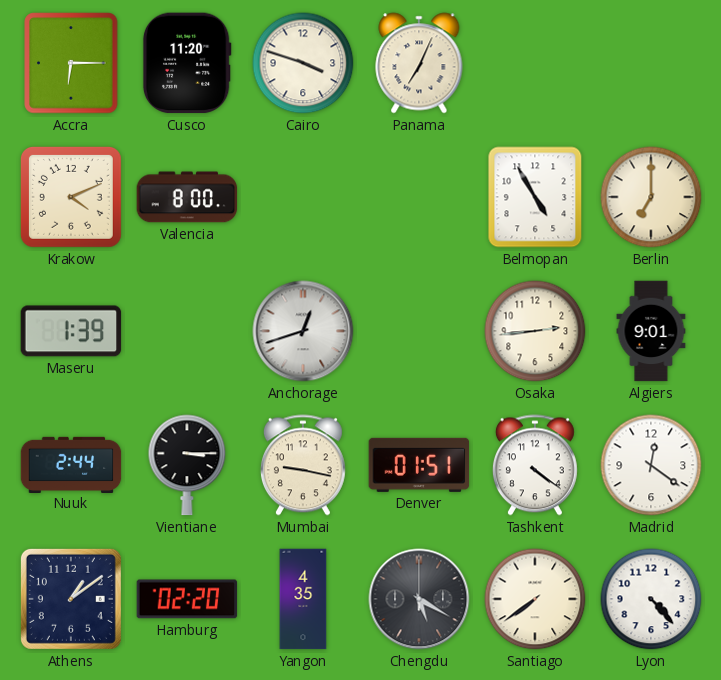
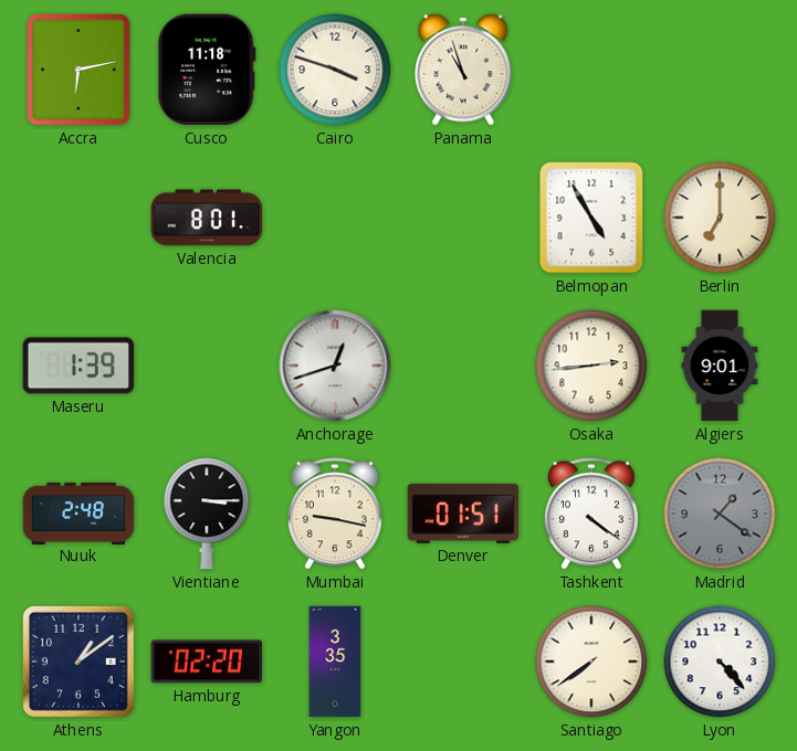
Accra: 6:15 -> 6:13 (78, 70)
Cusco: 11:20 -> 11:18 (207, 70)
Panama: 7:04 -> 10:57 (463, 70)
Krakow: 4:11 -> none (71, 197)
Valencia: 8:00 -> 8:01 (207, 218)
Nuuk: 2:44 -> 2:48 (78, 512)
Madrid: 12:21 -> 1:21 (720, 514)
Madrid dial: white -> grey (720, 514)
Yangon: 4:35 -> 3:35 (335, 662)
Chengdu: 5:20 -> none (419, 599)
